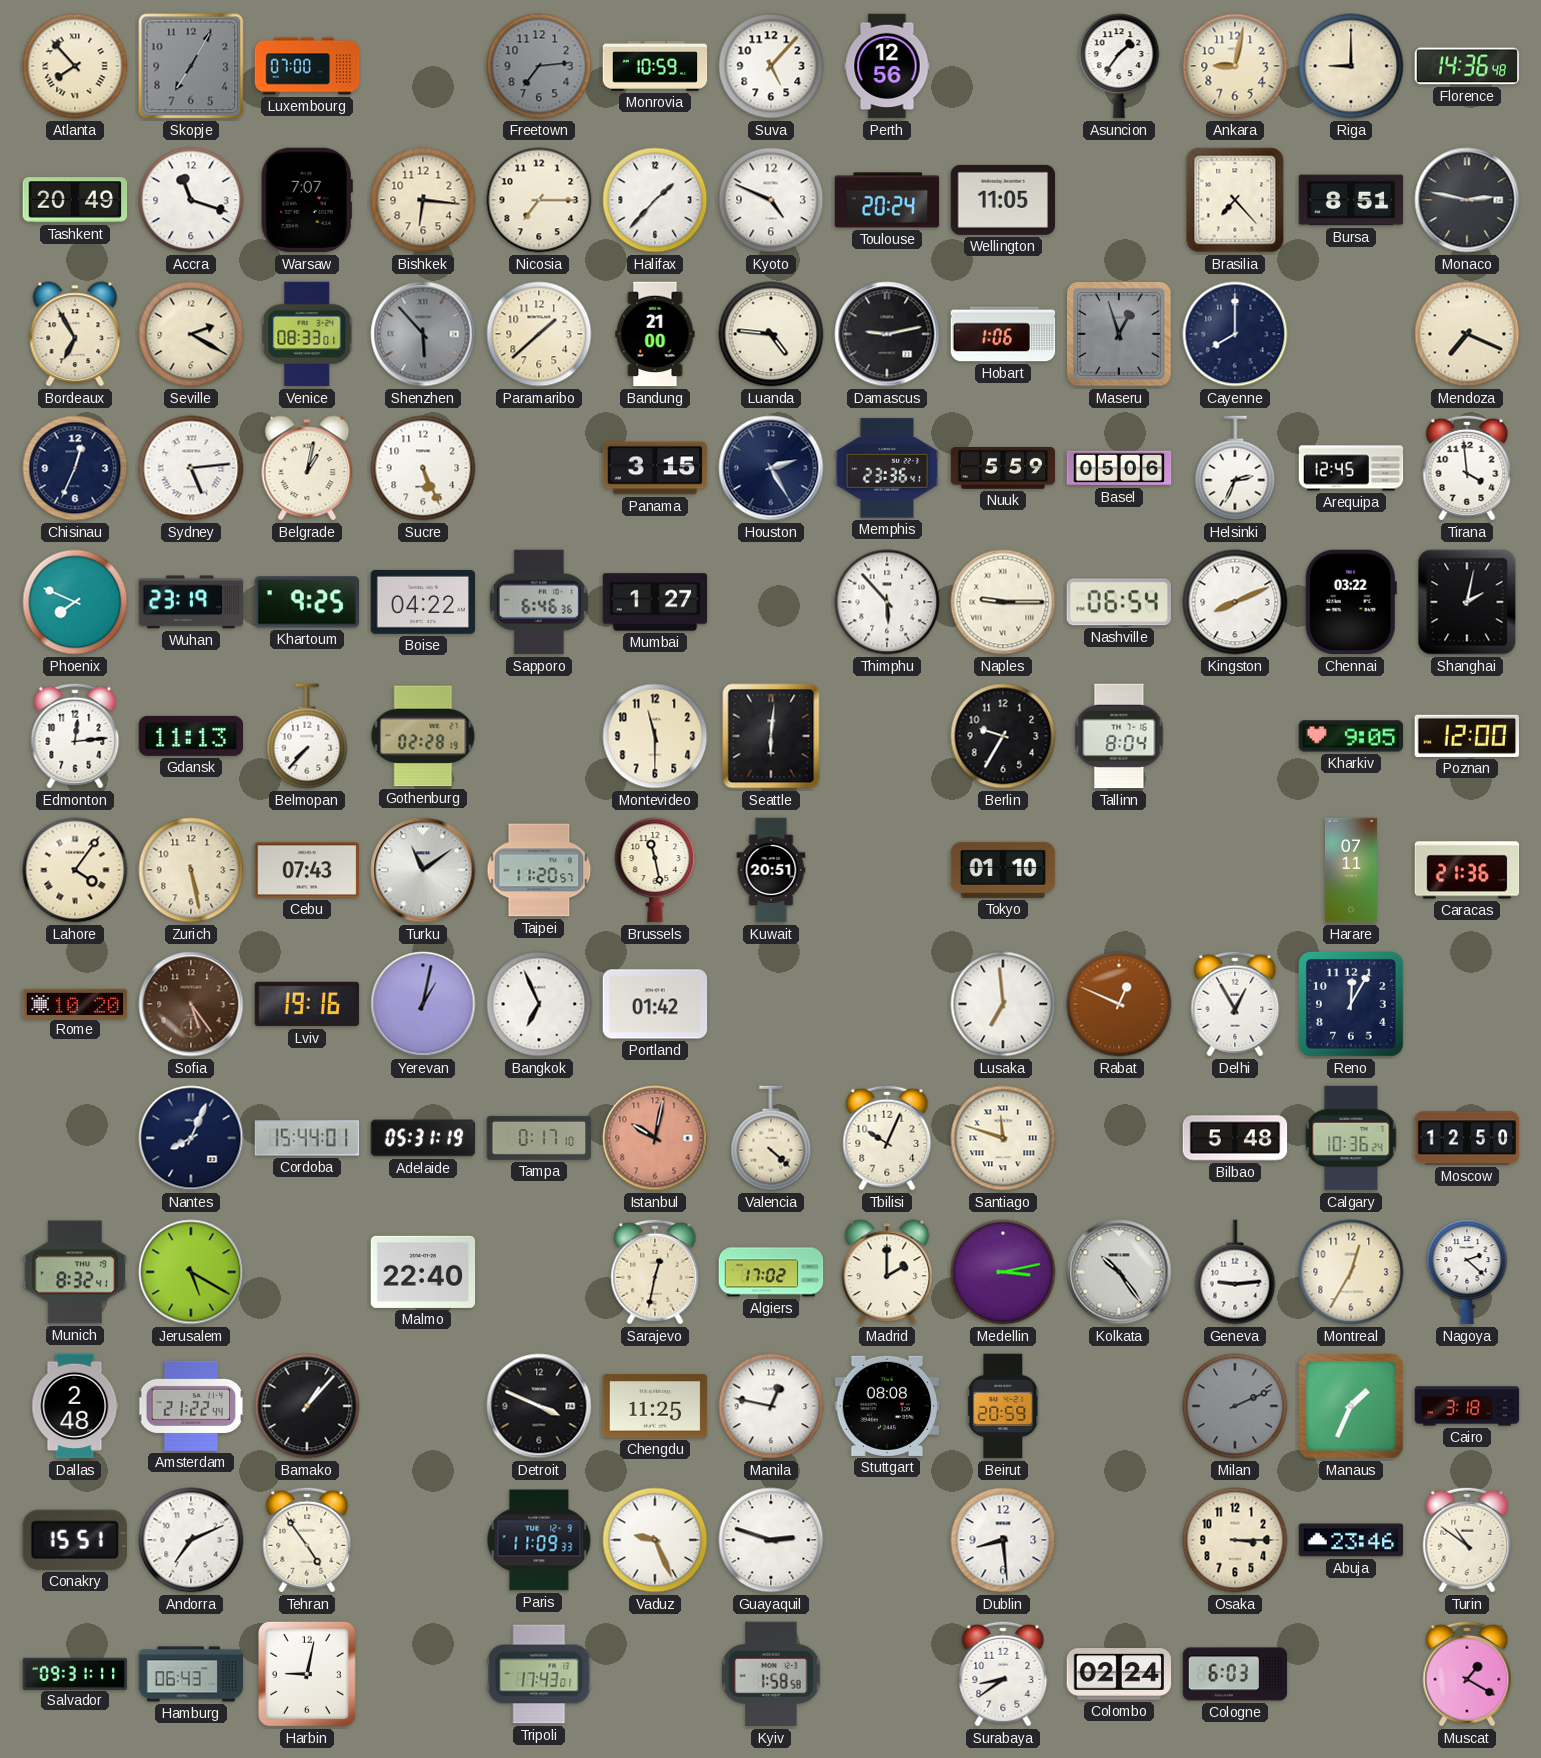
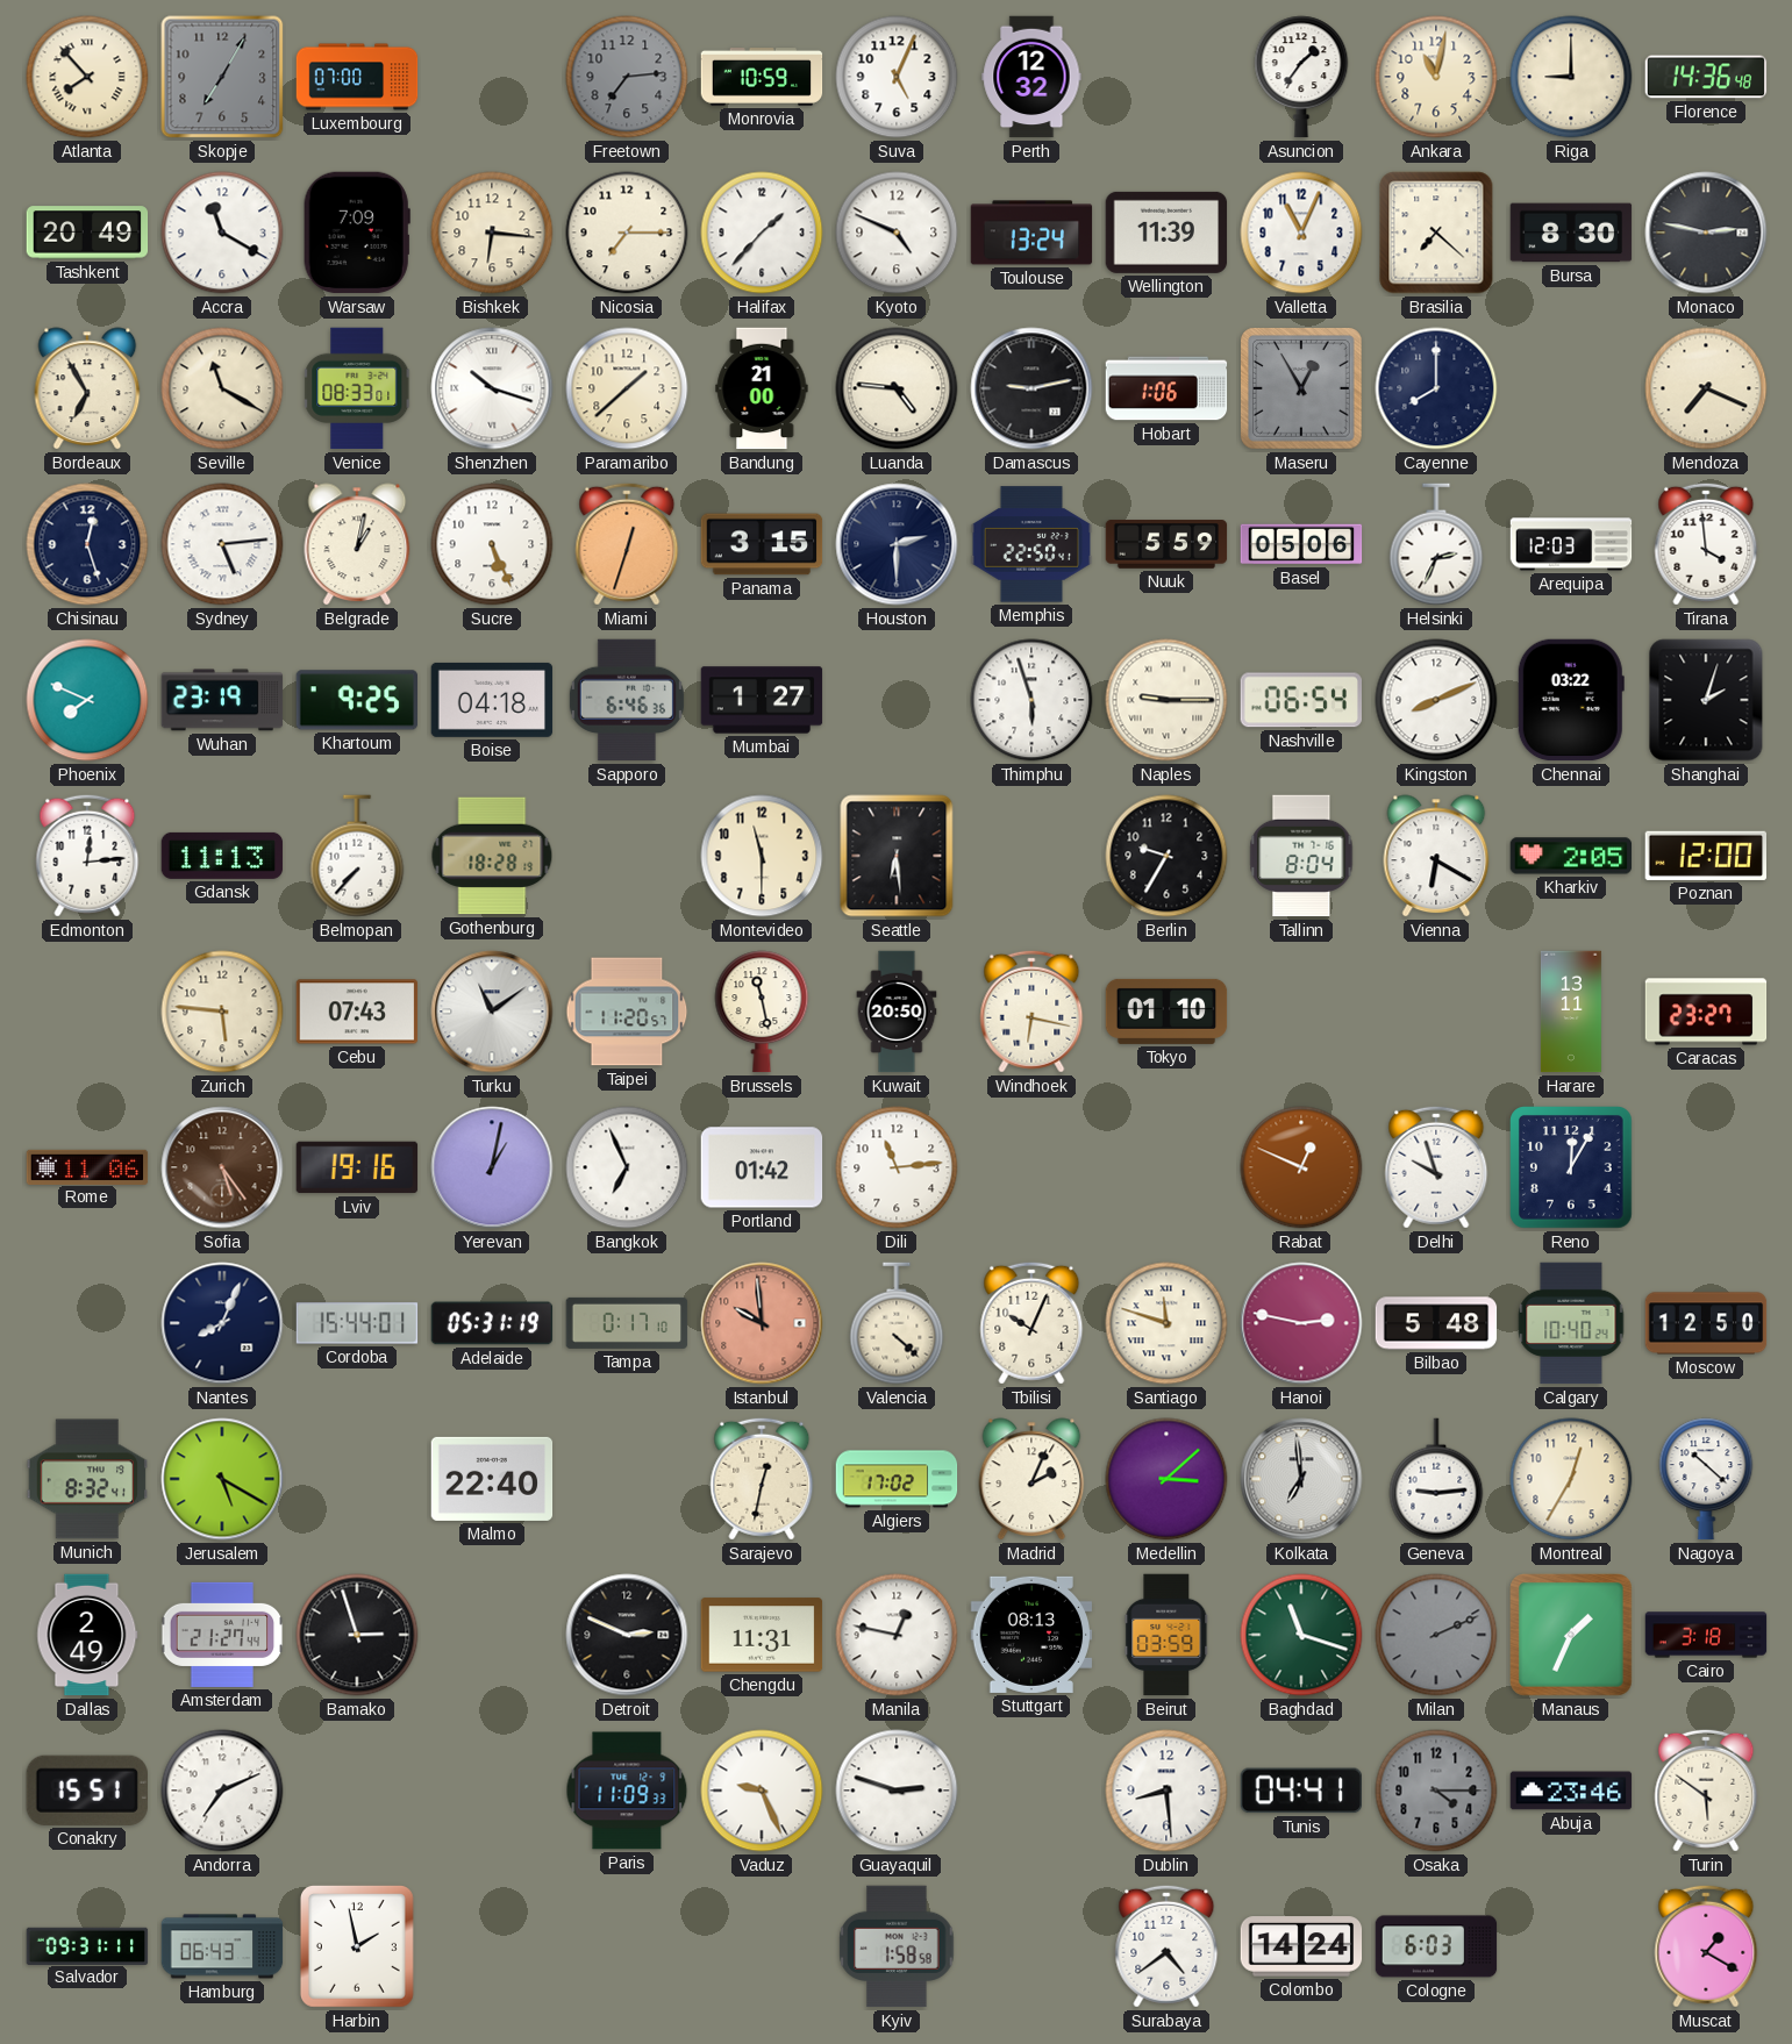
Suva: 5:07 -> 5:04 (897, 77)
Perth: 12:56 -> 12:32 (1031, 77)
Ankara: 9:02 -> 11:02 (1436, 77)
Accra: 11:18 -> 11:20 (222, 233)
Warsaw: 7:07 -> 7:09 (357, 233)
Toulouse: 20:24 -> 13:24 (1031, 233)
Wellington: 11:05 -> 11:39 (1166, 233)
Valletta: none -> 11:04 (1301, 233)
Brasilia: 7:23 -> 7:22 (1436, 233)
Bursa: 8:51 -> 8:30 (1571, 233)
Seville: 2:20 -> 11:20 (222, 388)
Shenzhen: 5:53 -> 10:18 (492, 388)
Shenzhen dial: grey -> white (492, 388)
Maseru: 12:57 -> 12:55 (1302, 389)
Chisinau: 12:34 -> 12:27 (87, 544)
Miami: none -> 12:33 (627, 544)
Houston: 2:25 -> 2:30 (897, 544)
Memphis: 23:36 -> 22:50 (1031, 544)
Arequipa: 12:45 -> 12:03 (1571, 544)
Boise: 04:22 -> 04:18 (492, 700)
Thimphu: 5:53 -> 5:57 (1031, 700)
Shanghai: 2:02 -> 2:03 (1706, 700)
Gothenburg: 02:28 -> 18:28 (492, 856)
Seattle: 6:01 -> 6:29 (897, 856)
Vienna: none -> 6:20 (1436, 856)
Kharkiv: 9:05 -> 2:05 (1571, 856)
Lahore: 4:06 -> none (75, 870)
Zurich: 5:28 -> 5:46 (222, 1012)
Kuwait: 20:51 -> 20:50 (897, 1012)
Windhoek: none -> 6:17 (1031, 1012)
Harare: 07:11 -> 13:11 (1571, 1012)
Caracas: 21:36 -> 23:27 (1706, 1012)
Rome: 10:20 -> 11:06 (87, 1166)
Dili: none -> 11:14 (897, 1167)
Lusaka: 6:59 -> none (1003, 1004)
Delhi: 12:55 -> 9:57 (1436, 1167)
Istanbul: 10:02 -> 9:59 (762, 1323)
Hanoi: none -> 2:47 (1301, 1323)
Calgary: 10:36 -> 10:40 (1571, 1323)
Madrid: 2:00 -> 2:04 (1031, 1479)
Medellin: 3:13 -> 3:08 (1166, 1479)
Kolkata: 10:24 -> 6:59 (1301, 1479)
Nagoya: 2:22 -> 10:22 (1706, 1479)
Dallas: 2:48 -> 2:49 (87, 1635)
Amsterdam: 21:22 -> 21:27 (222, 1635)
Bamako: 1:07 -> 2:57 (357, 1635)
Detroit: 3:49 -> 2:49 (627, 1635)
Chengdu: 11:25 -> 11:31 (762, 1635)
Stuttgart: 08:08 -> 08:13 (1031, 1635)
Beirut: 20:59 -> 03:59 (1166, 1635)
Baghdad: none -> 11:18 (1301, 1635)
Tehran: 4:54 -> none (307, 1540)
Tunis: none -> 04:41 (1300, 1791)
Osaka: 3:15 -> 4:15 (1436, 1791)
Osaka dial: cream -> grey (1436, 1791)
Turin: 10:51 -> 5:51 (1706, 1791)
Harbin: 9:02 -> 1:58 (357, 1946)
Tripoli: 17:43 -> none (539, 1674)
Surabaya: 8:39 -> 4:39 (1166, 1946)
Colombo: 02:24 -> 14:24 (1301, 1946)
